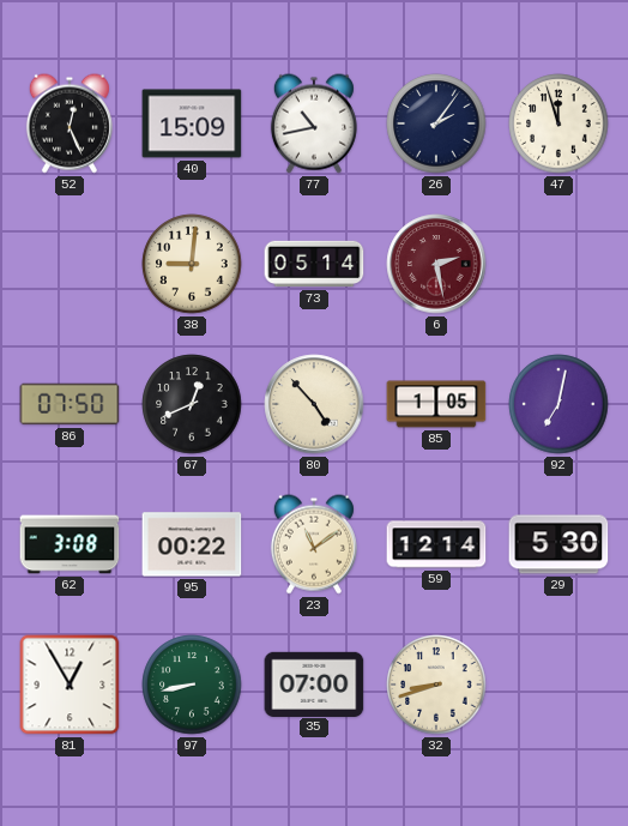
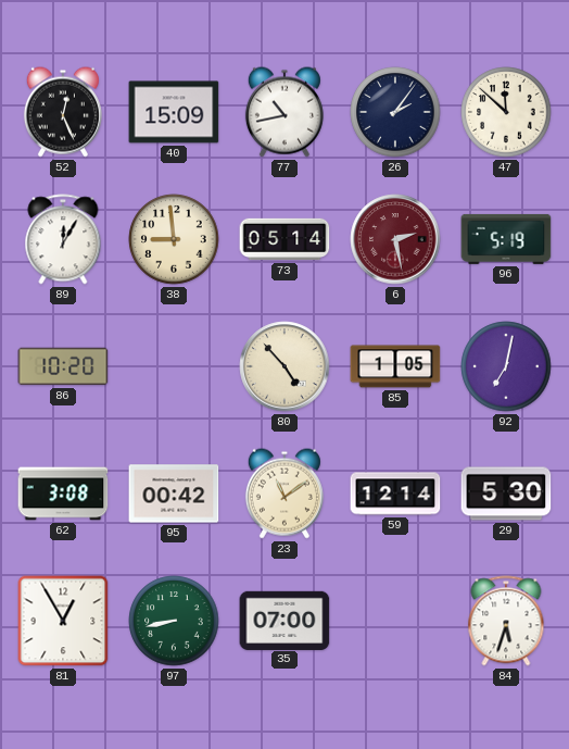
47: 11:57 -> 11:52 (506, 112)
89: none -> 12:05 (63, 239)
38: 9:01 -> 8:59 (174, 239)
96: none -> 5:19 (506, 239)
86: 07:50 -> 10:20 (63, 366)
67: 12:41 -> none (192, 404)
95: 00:22 -> 00:42 (174, 494)
32: 8:42 -> none (436, 685)
84: none -> 5:33 (506, 621)
